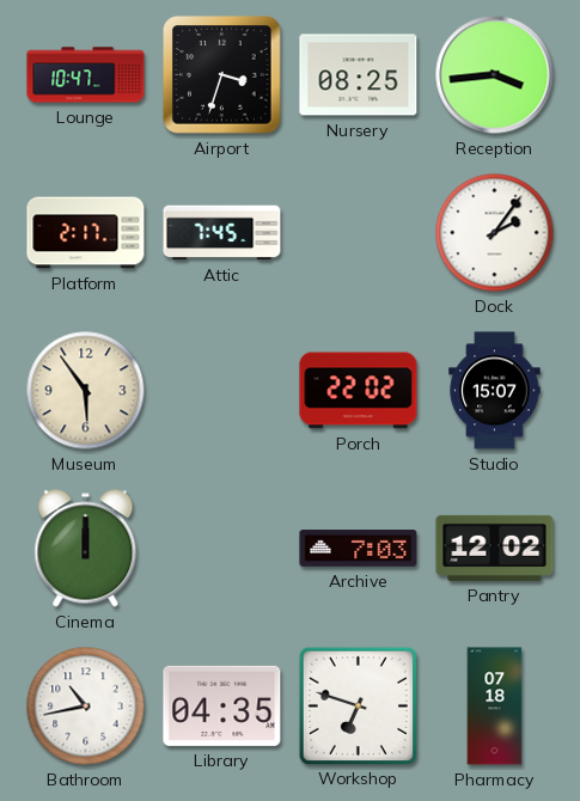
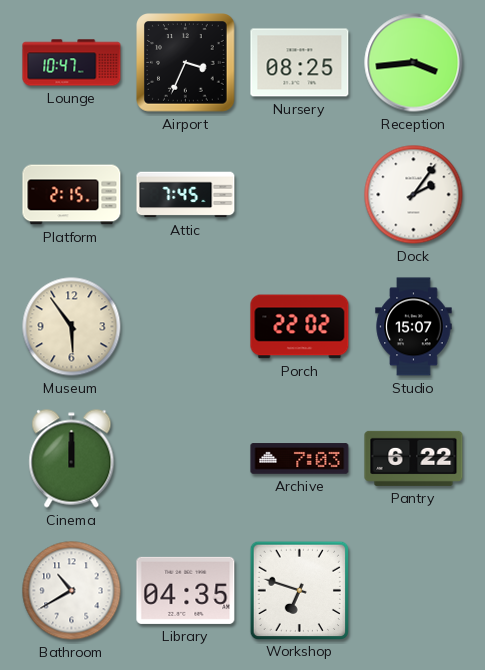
Airport: 3:33 -> 3:34 (186, 63)
Platform: 2:17 -> 2:15 (72, 195)
Pantry: 12:02 -> 6:22 (414, 458)
Bathroom: 10:43 -> 10:40 (72, 591)
Pharmacy: 07:18 -> none (495, 707)
